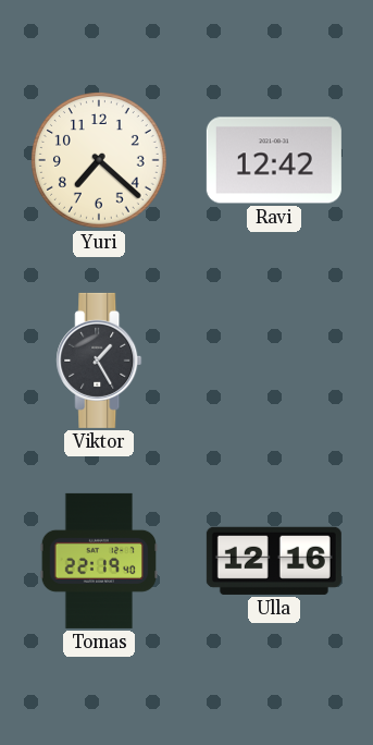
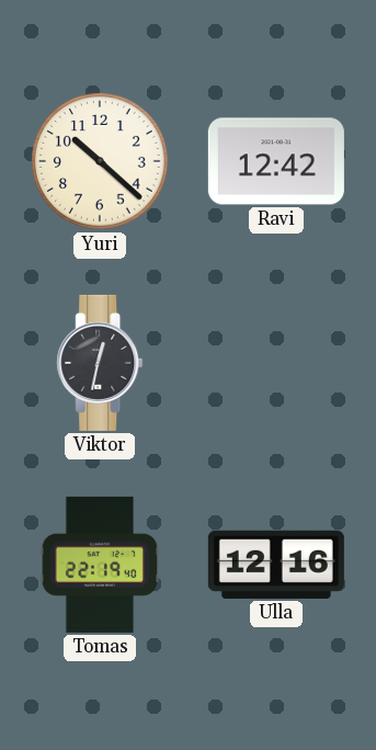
Yuri: 7:22 -> 10:22 (101, 162)
Viktor: 1:25 -> 12:32 (100, 363)
